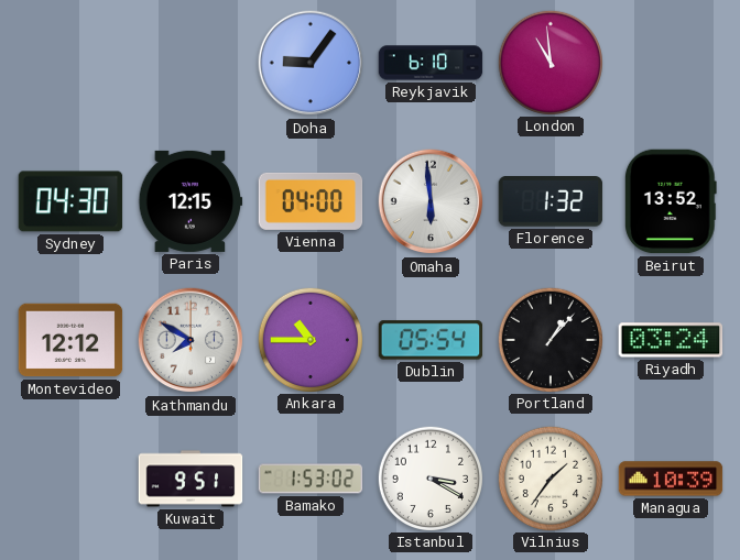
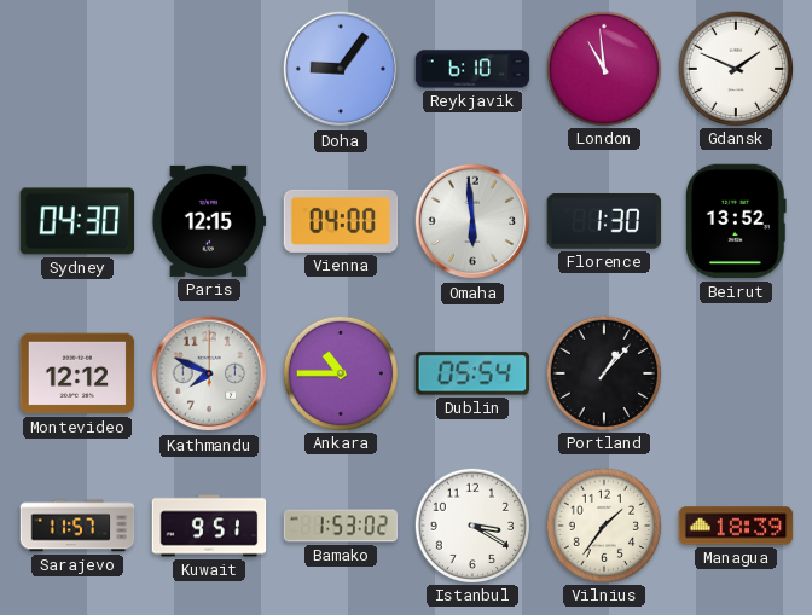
Gdansk: none -> 1:49 (735, 68)
Florence: 1:32 -> 1:30 (604, 222)
Kathmandu: 7:50 -> 7:49 (209, 373)
Riyadh: 03:24 -> none (671, 340)
Sarajevo: none -> 11:57 (77, 526)
Managua: 10:39 -> 18:39 (736, 526)
